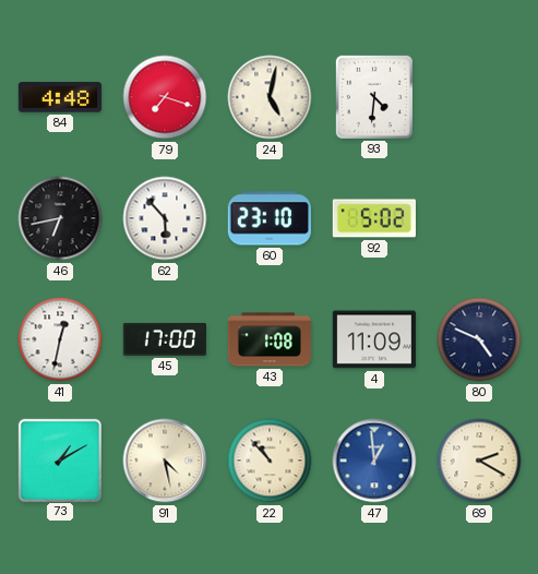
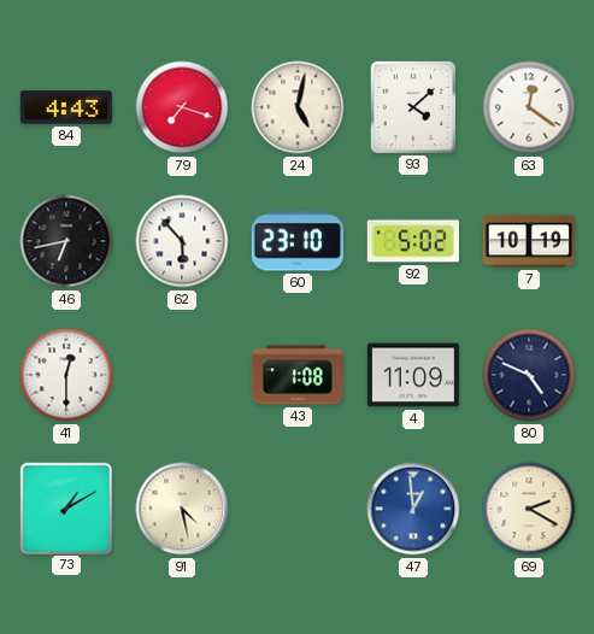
84: 4:48 -> 4:43 (65, 107)
93: 4:31 -> 4:08 (413, 106)
63: none -> 12:21 (529, 107)
7: none -> 10:19 (529, 241)
41: 12:32 -> 12:30 (66, 375)
45: 17:00 -> none (165, 339)
22: 10:53 -> none (270, 461)
